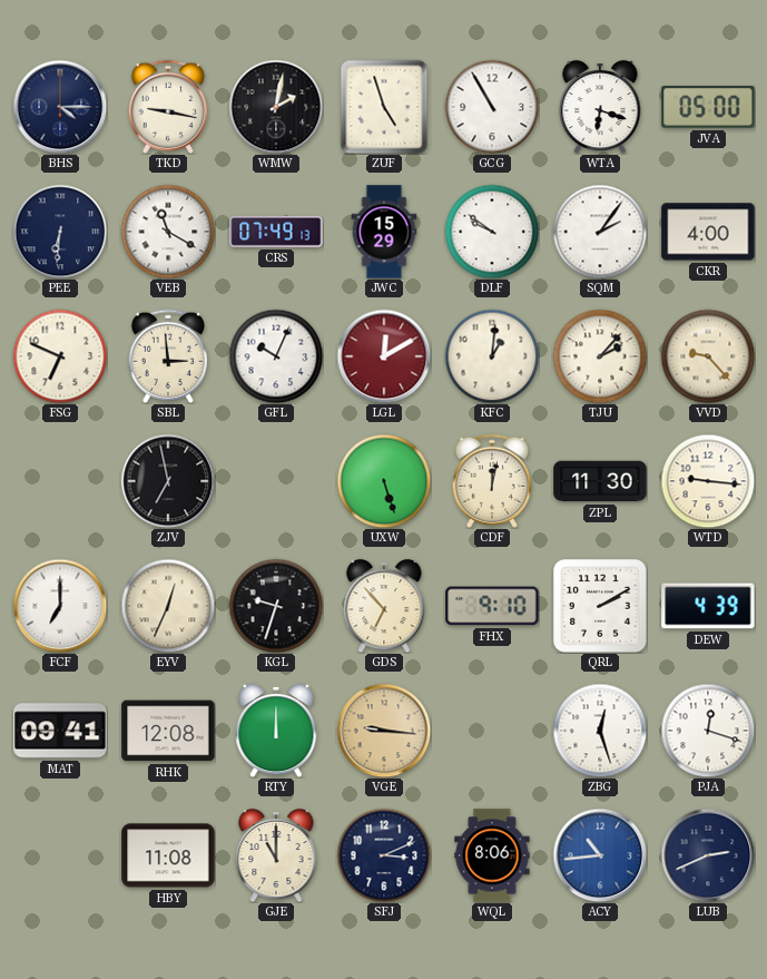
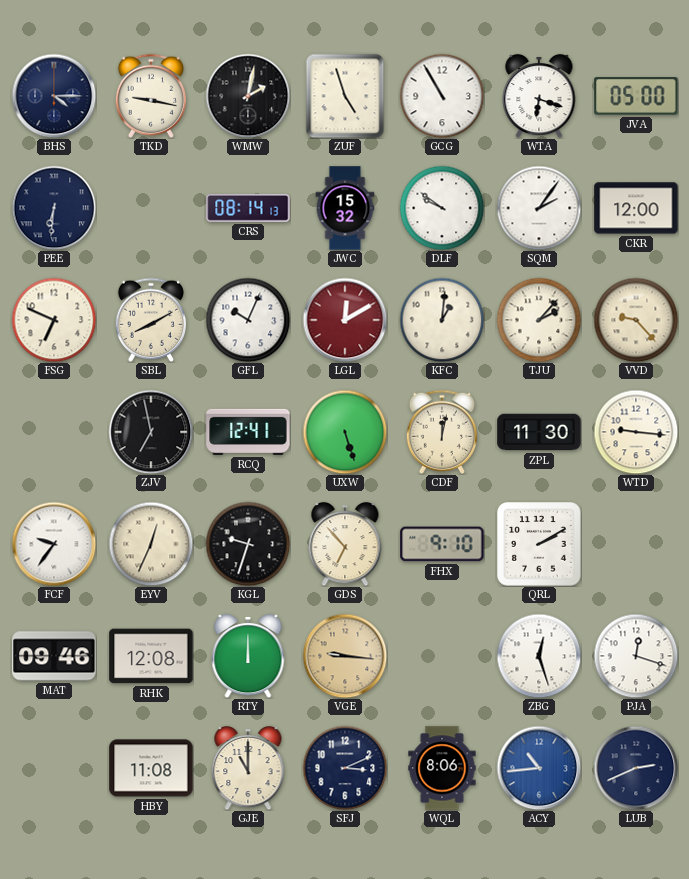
VEB: 11:20 -> none (168, 232)
CRS: 07:49 -> 08:14 (248, 208)
JWC: 15:29 -> 15:32 (345, 208)
CKR: 4:00 -> 12:00 (636, 208)
SBL: 2:59 -> 8:10 (150, 320)
RCQ: none -> 12:41 (248, 432)
FCF: 7:00 -> 9:36 (54, 544)
DEW: 4:39 -> none (708, 606)
MAT: 09:41 -> 09:46 (54, 656)
